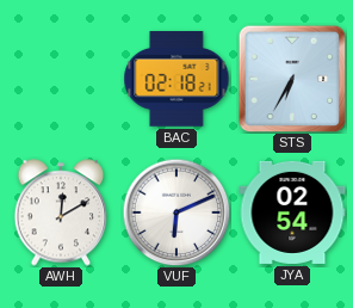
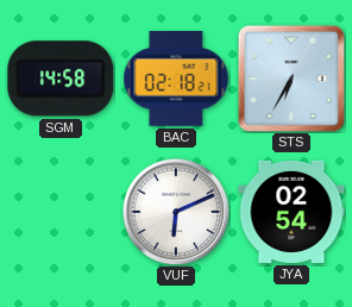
SGM: none -> 14:58 (61, 79)
AWH: 12:10 -> none (61, 212)
